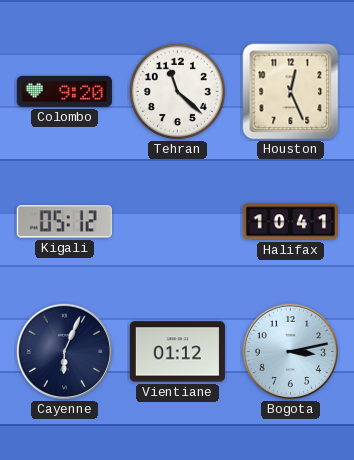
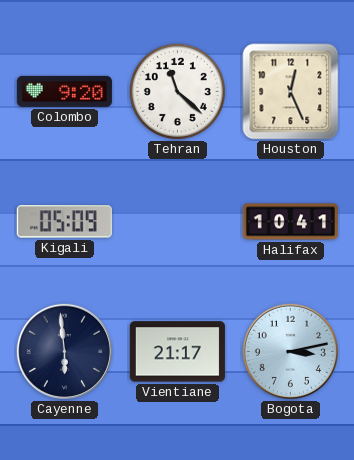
Kigali: 05:12 -> 05:09 (64, 222)
Cayenne: 6:04 -> 5:59 (64, 351)
Vientiane: 01:12 -> 21:17 (177, 352)
